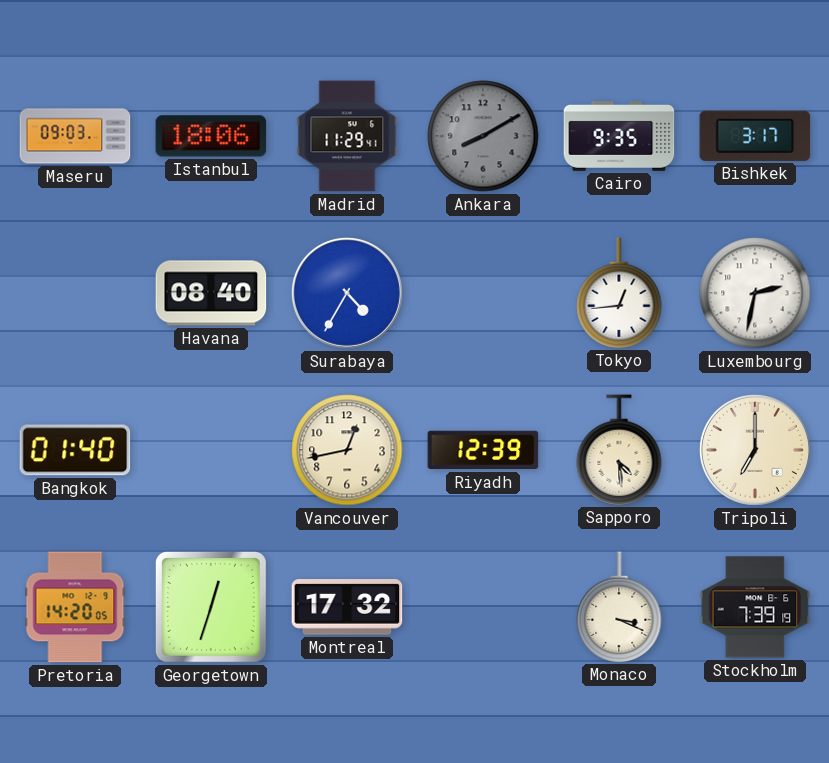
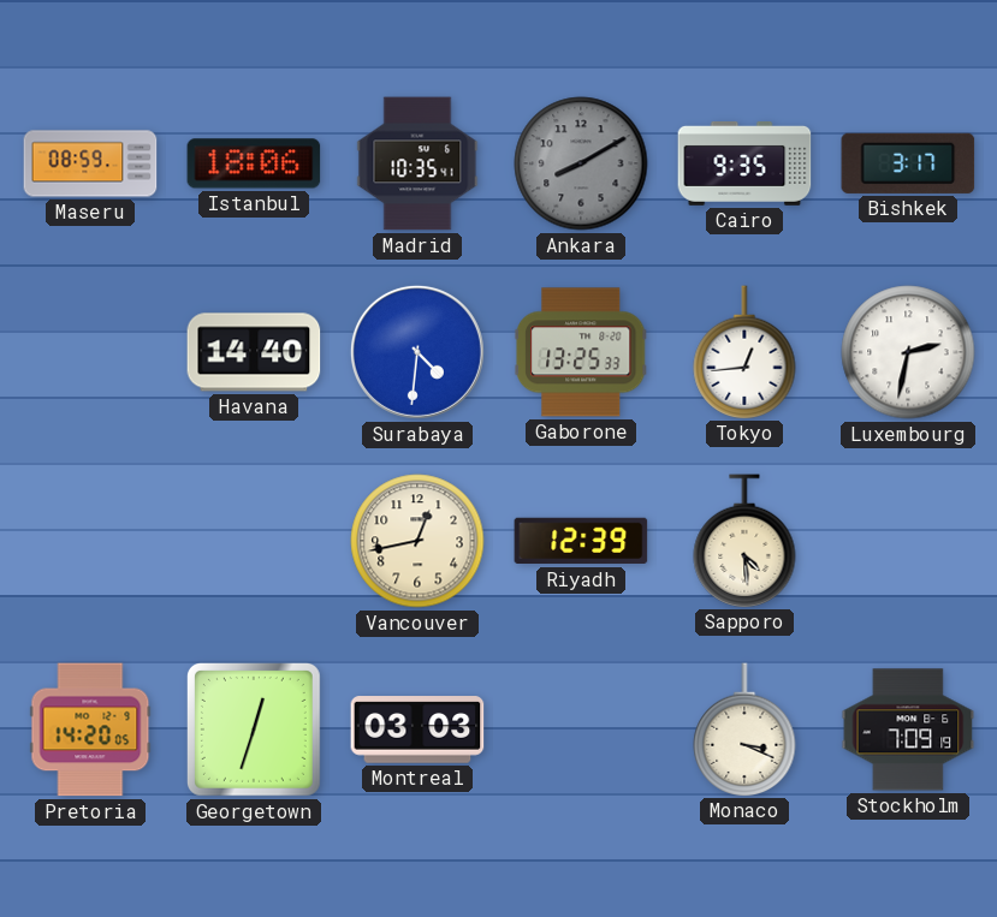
Maseru: 09:03 -> 08:59 (90, 163)
Madrid: 11:29 -> 10:35 (417, 163)
Havana: 08:40 -> 14:40 (254, 352)
Surabaya: 4:35 -> 4:31 (417, 352)
Gaborone: none -> 13:25 (581, 352)
Bangkok: 01:40 -> none (75, 450)
Tripoli: 7:00 -> none (755, 450)
Montreal: 17:32 -> 03:03 (417, 730)
Stockholm: 7:39 -> 7:09 (908, 730)
